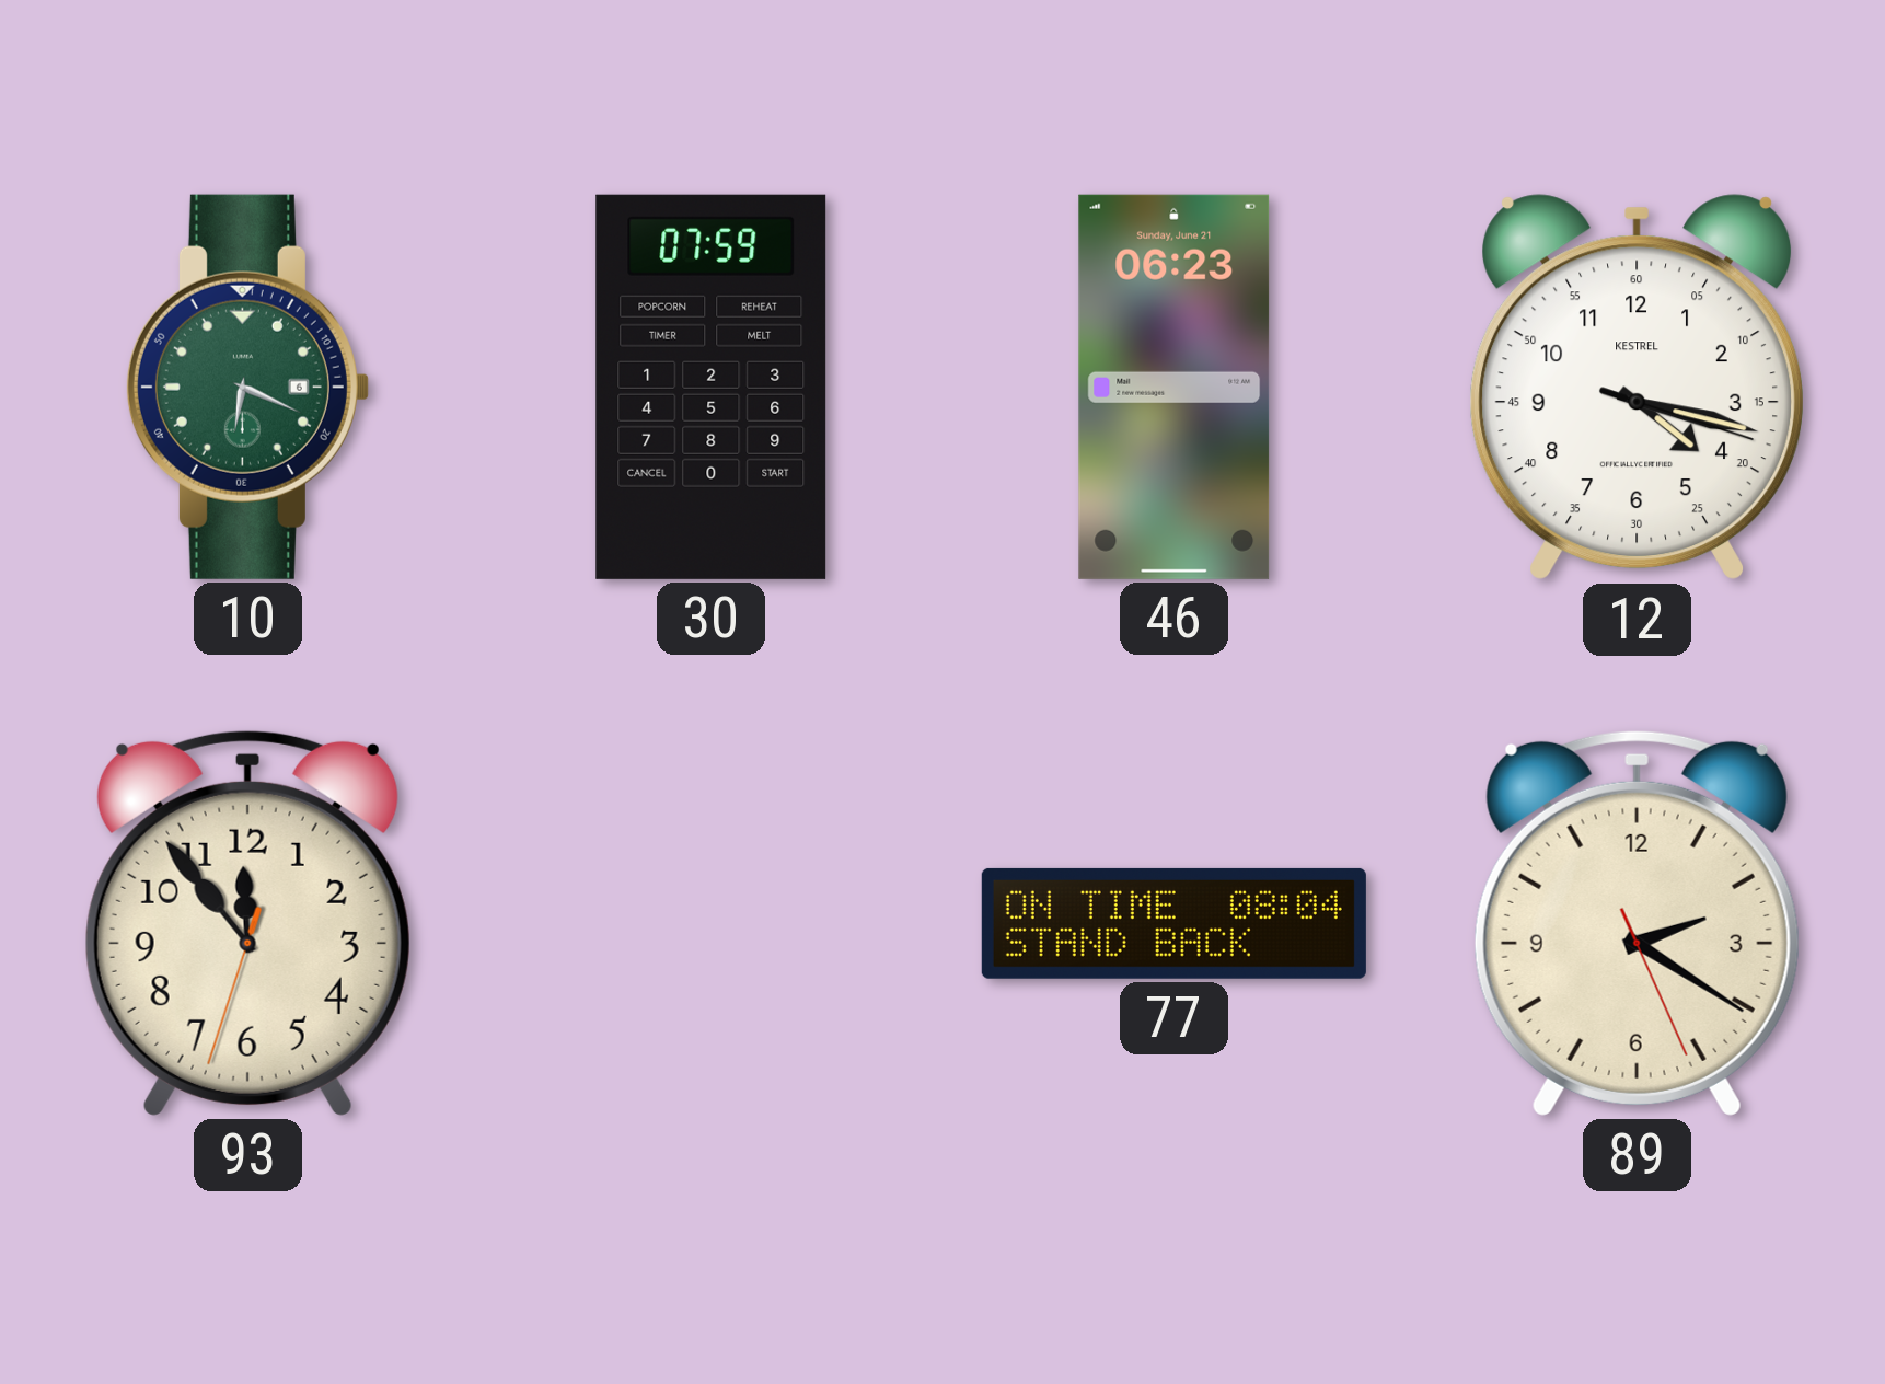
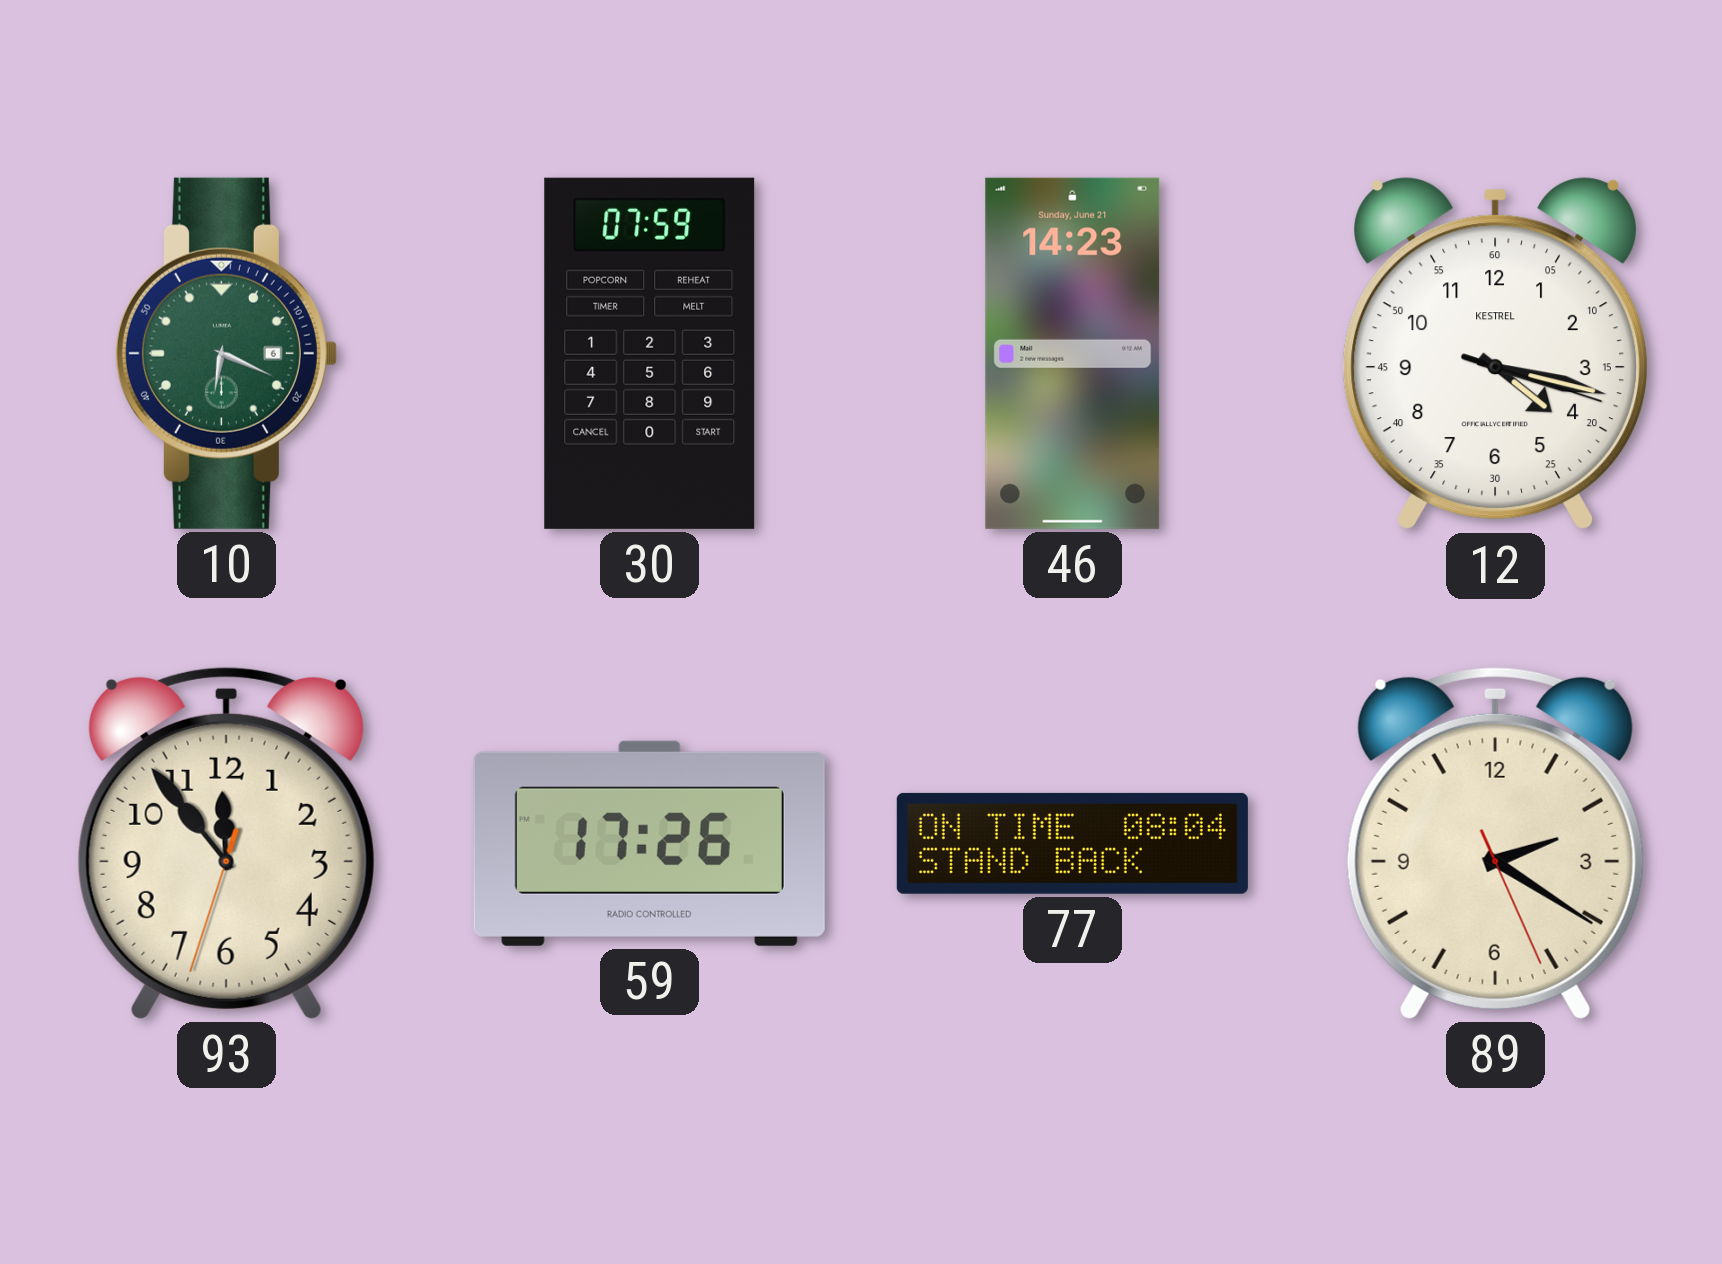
46: 06:23 -> 14:23 (1073, 353)
59: none -> 17:26 (649, 843)
